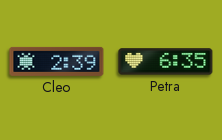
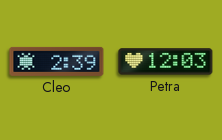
Petra: 6:35 -> 12:03 (166, 62)
